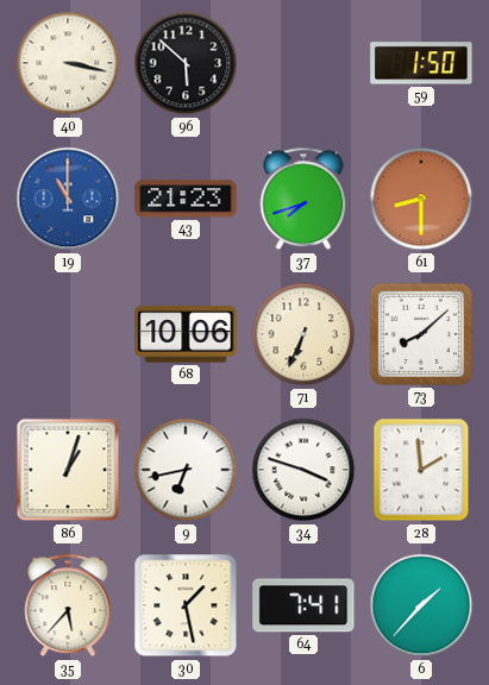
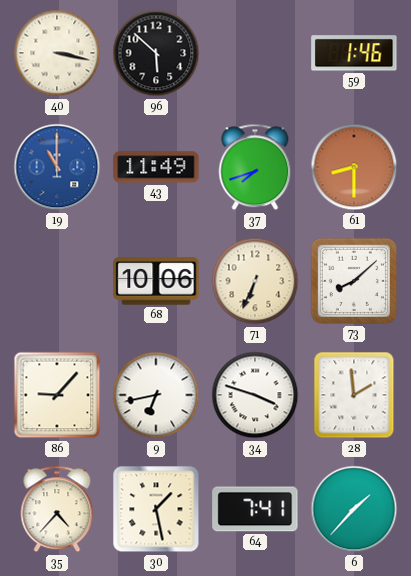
59: 1:50 -> 1:46 (354, 53)
43: 21:23 -> 11:49 (156, 167)
86: 1:03 -> 9:07 (57, 395)
35: 5:37 -> 4:37 (57, 509)
